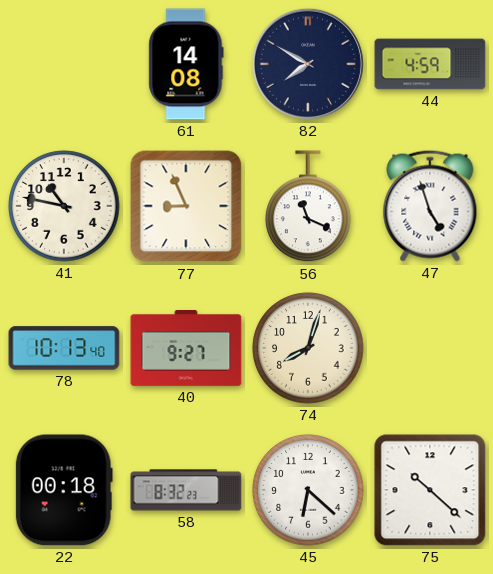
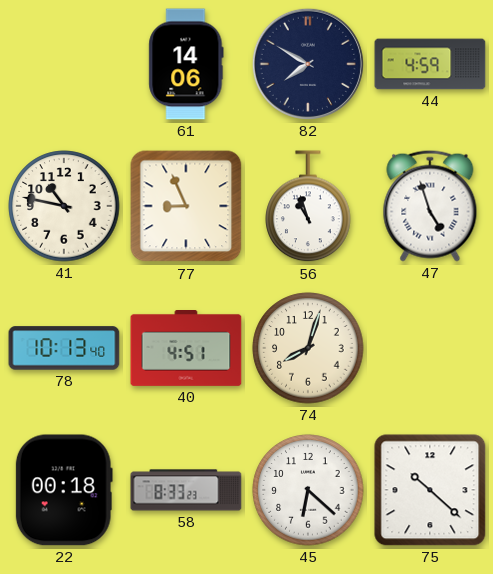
61: 14:08 -> 14:06 (186, 64)
56: 11:19 -> 10:57 (308, 207)
40: 9:27 -> 4:51 (186, 349)
58: 8:32 -> 8:33 (186, 490)
